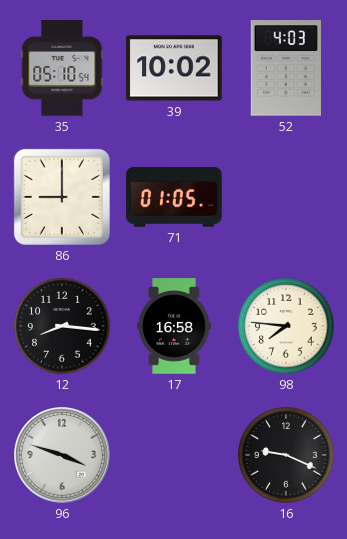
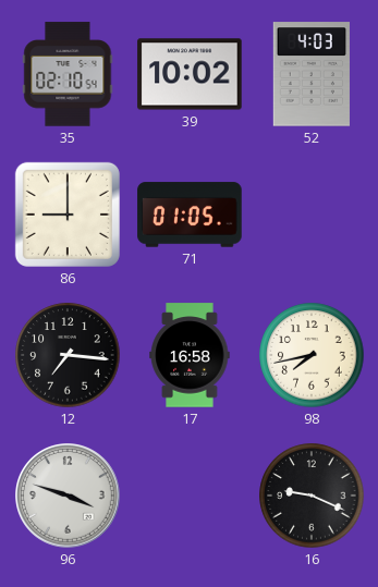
35: 05:10 -> 02:10 (68, 74)
12: 8:16 -> 7:16 (68, 355)
98: 7:46 -> 7:43 (312, 355)
